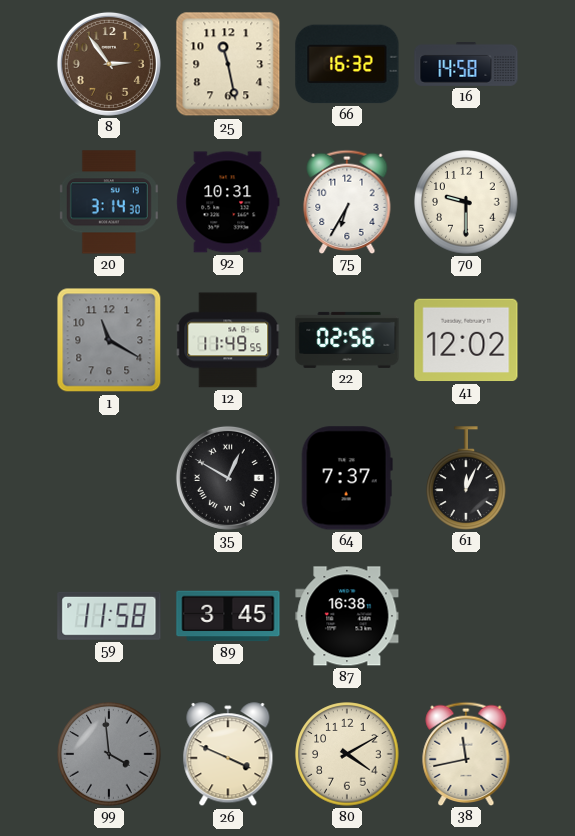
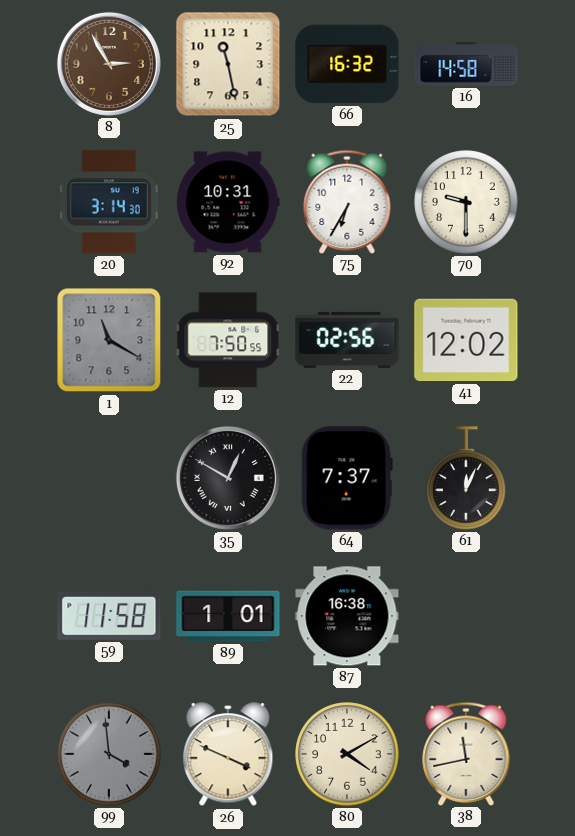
8: 2:54 -> 2:55 (109, 64)
12: 11:49 -> 7:50 (228, 340)
89: 3:45 -> 1:01 (228, 616)
